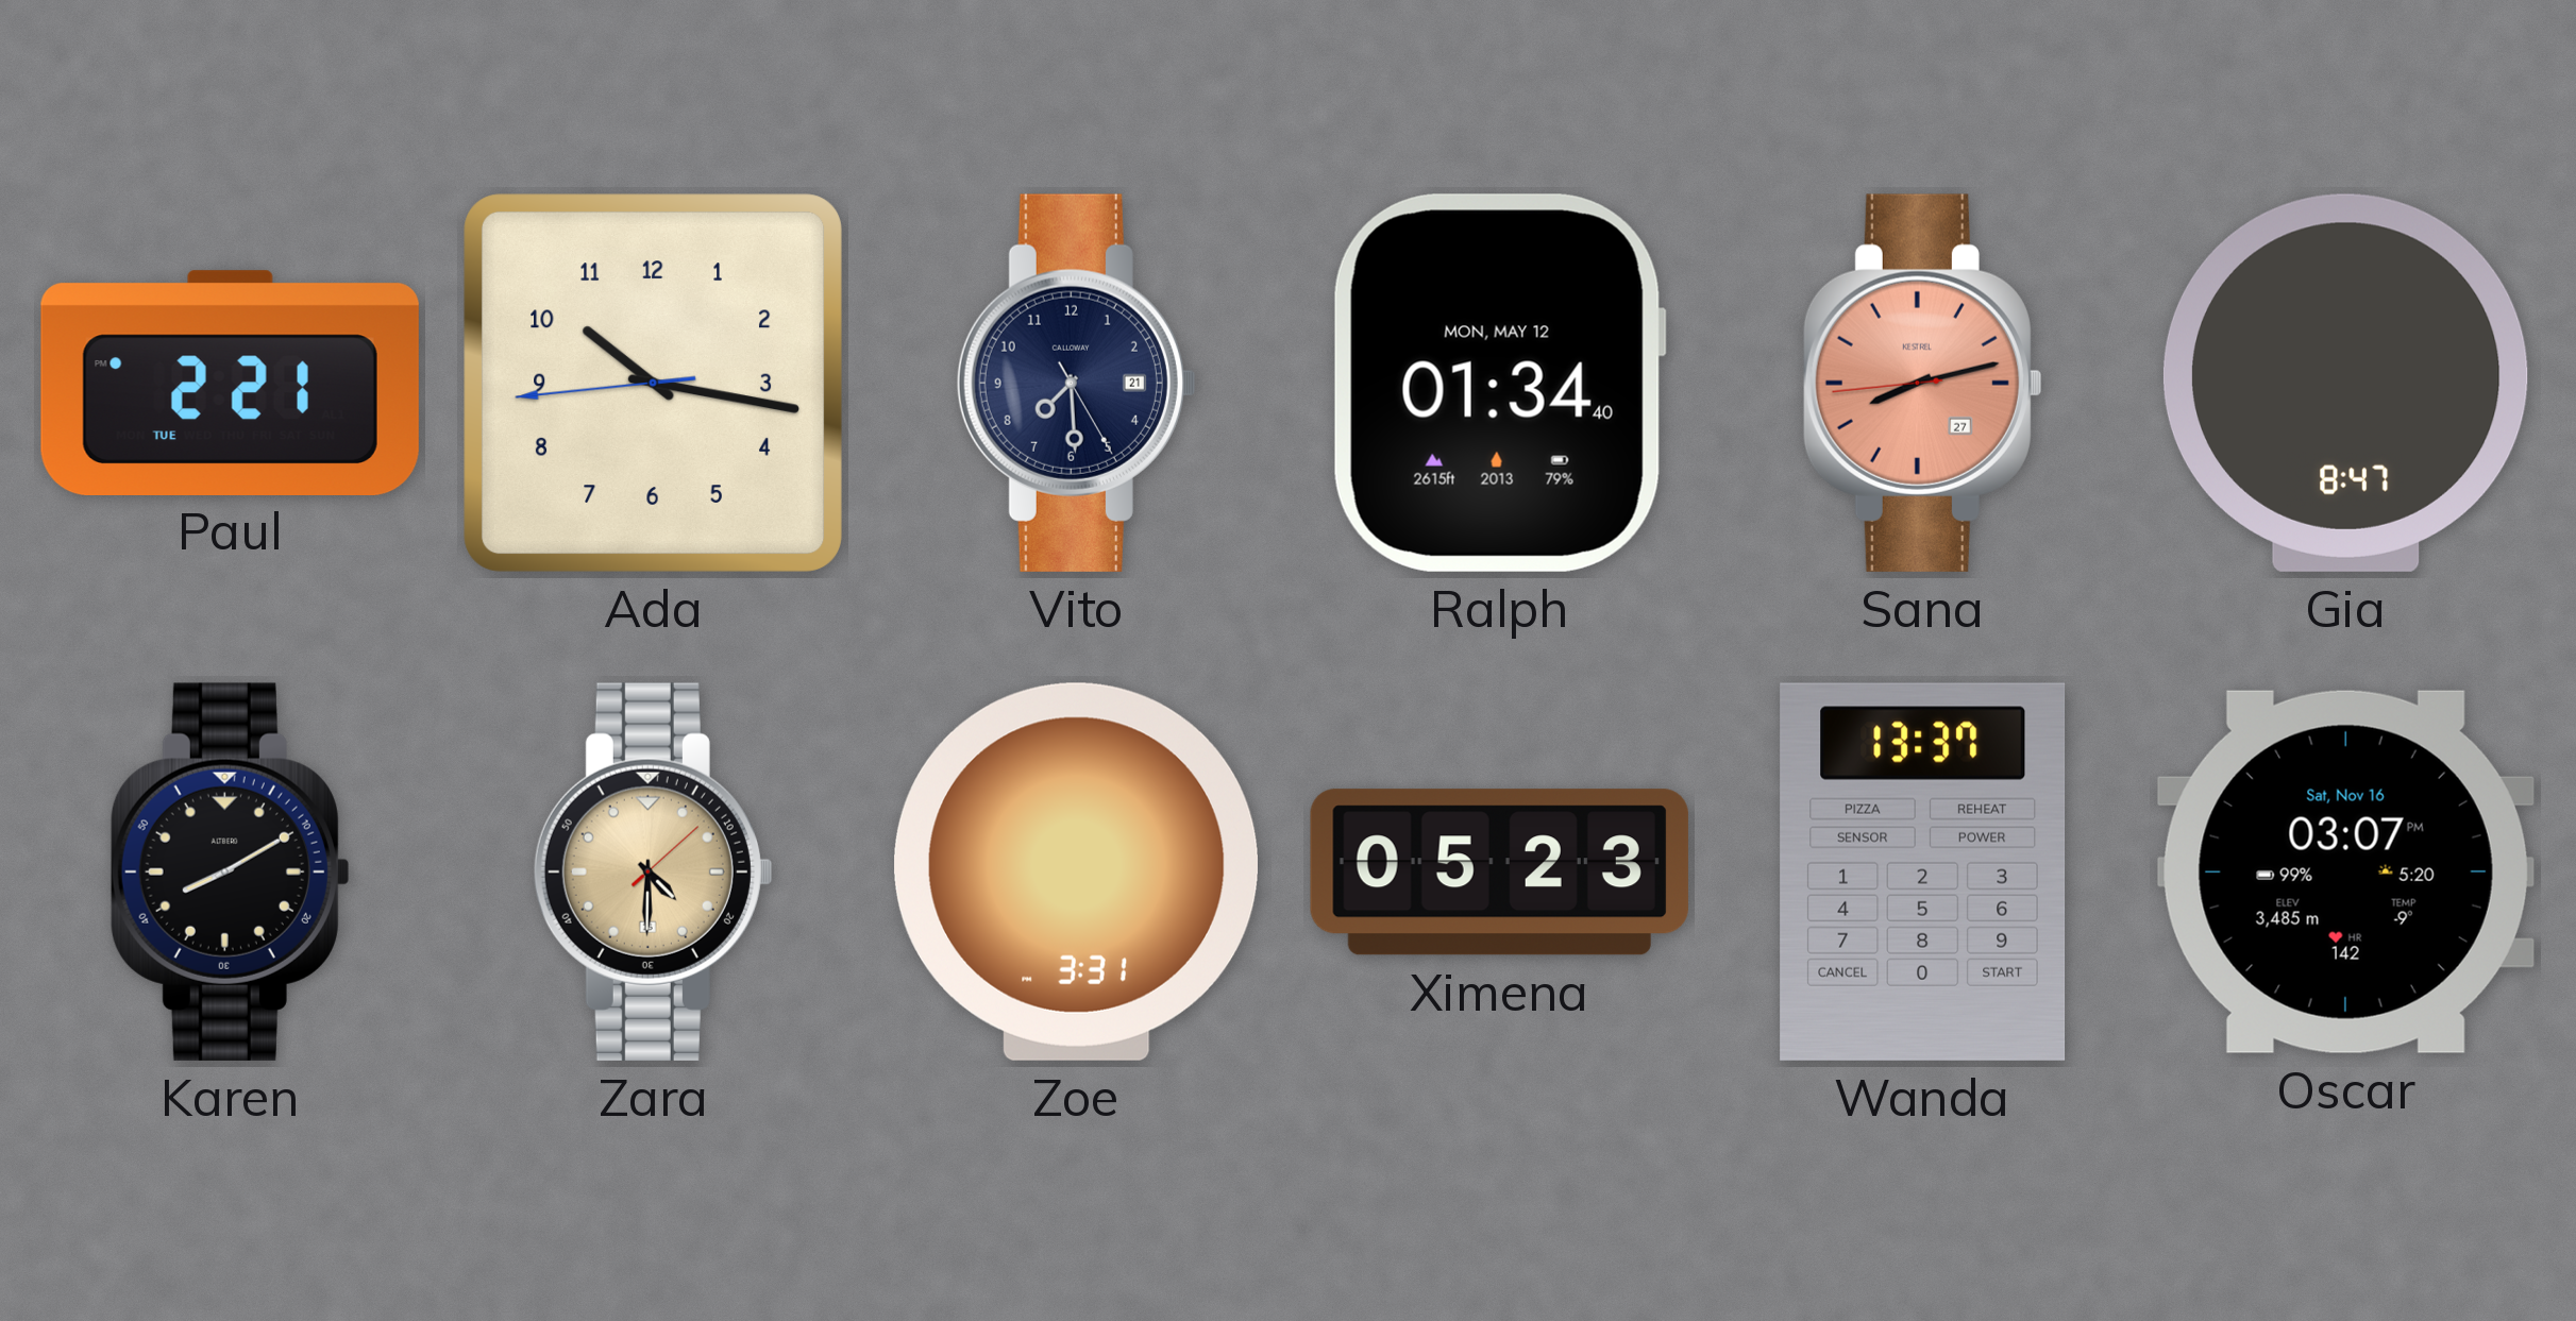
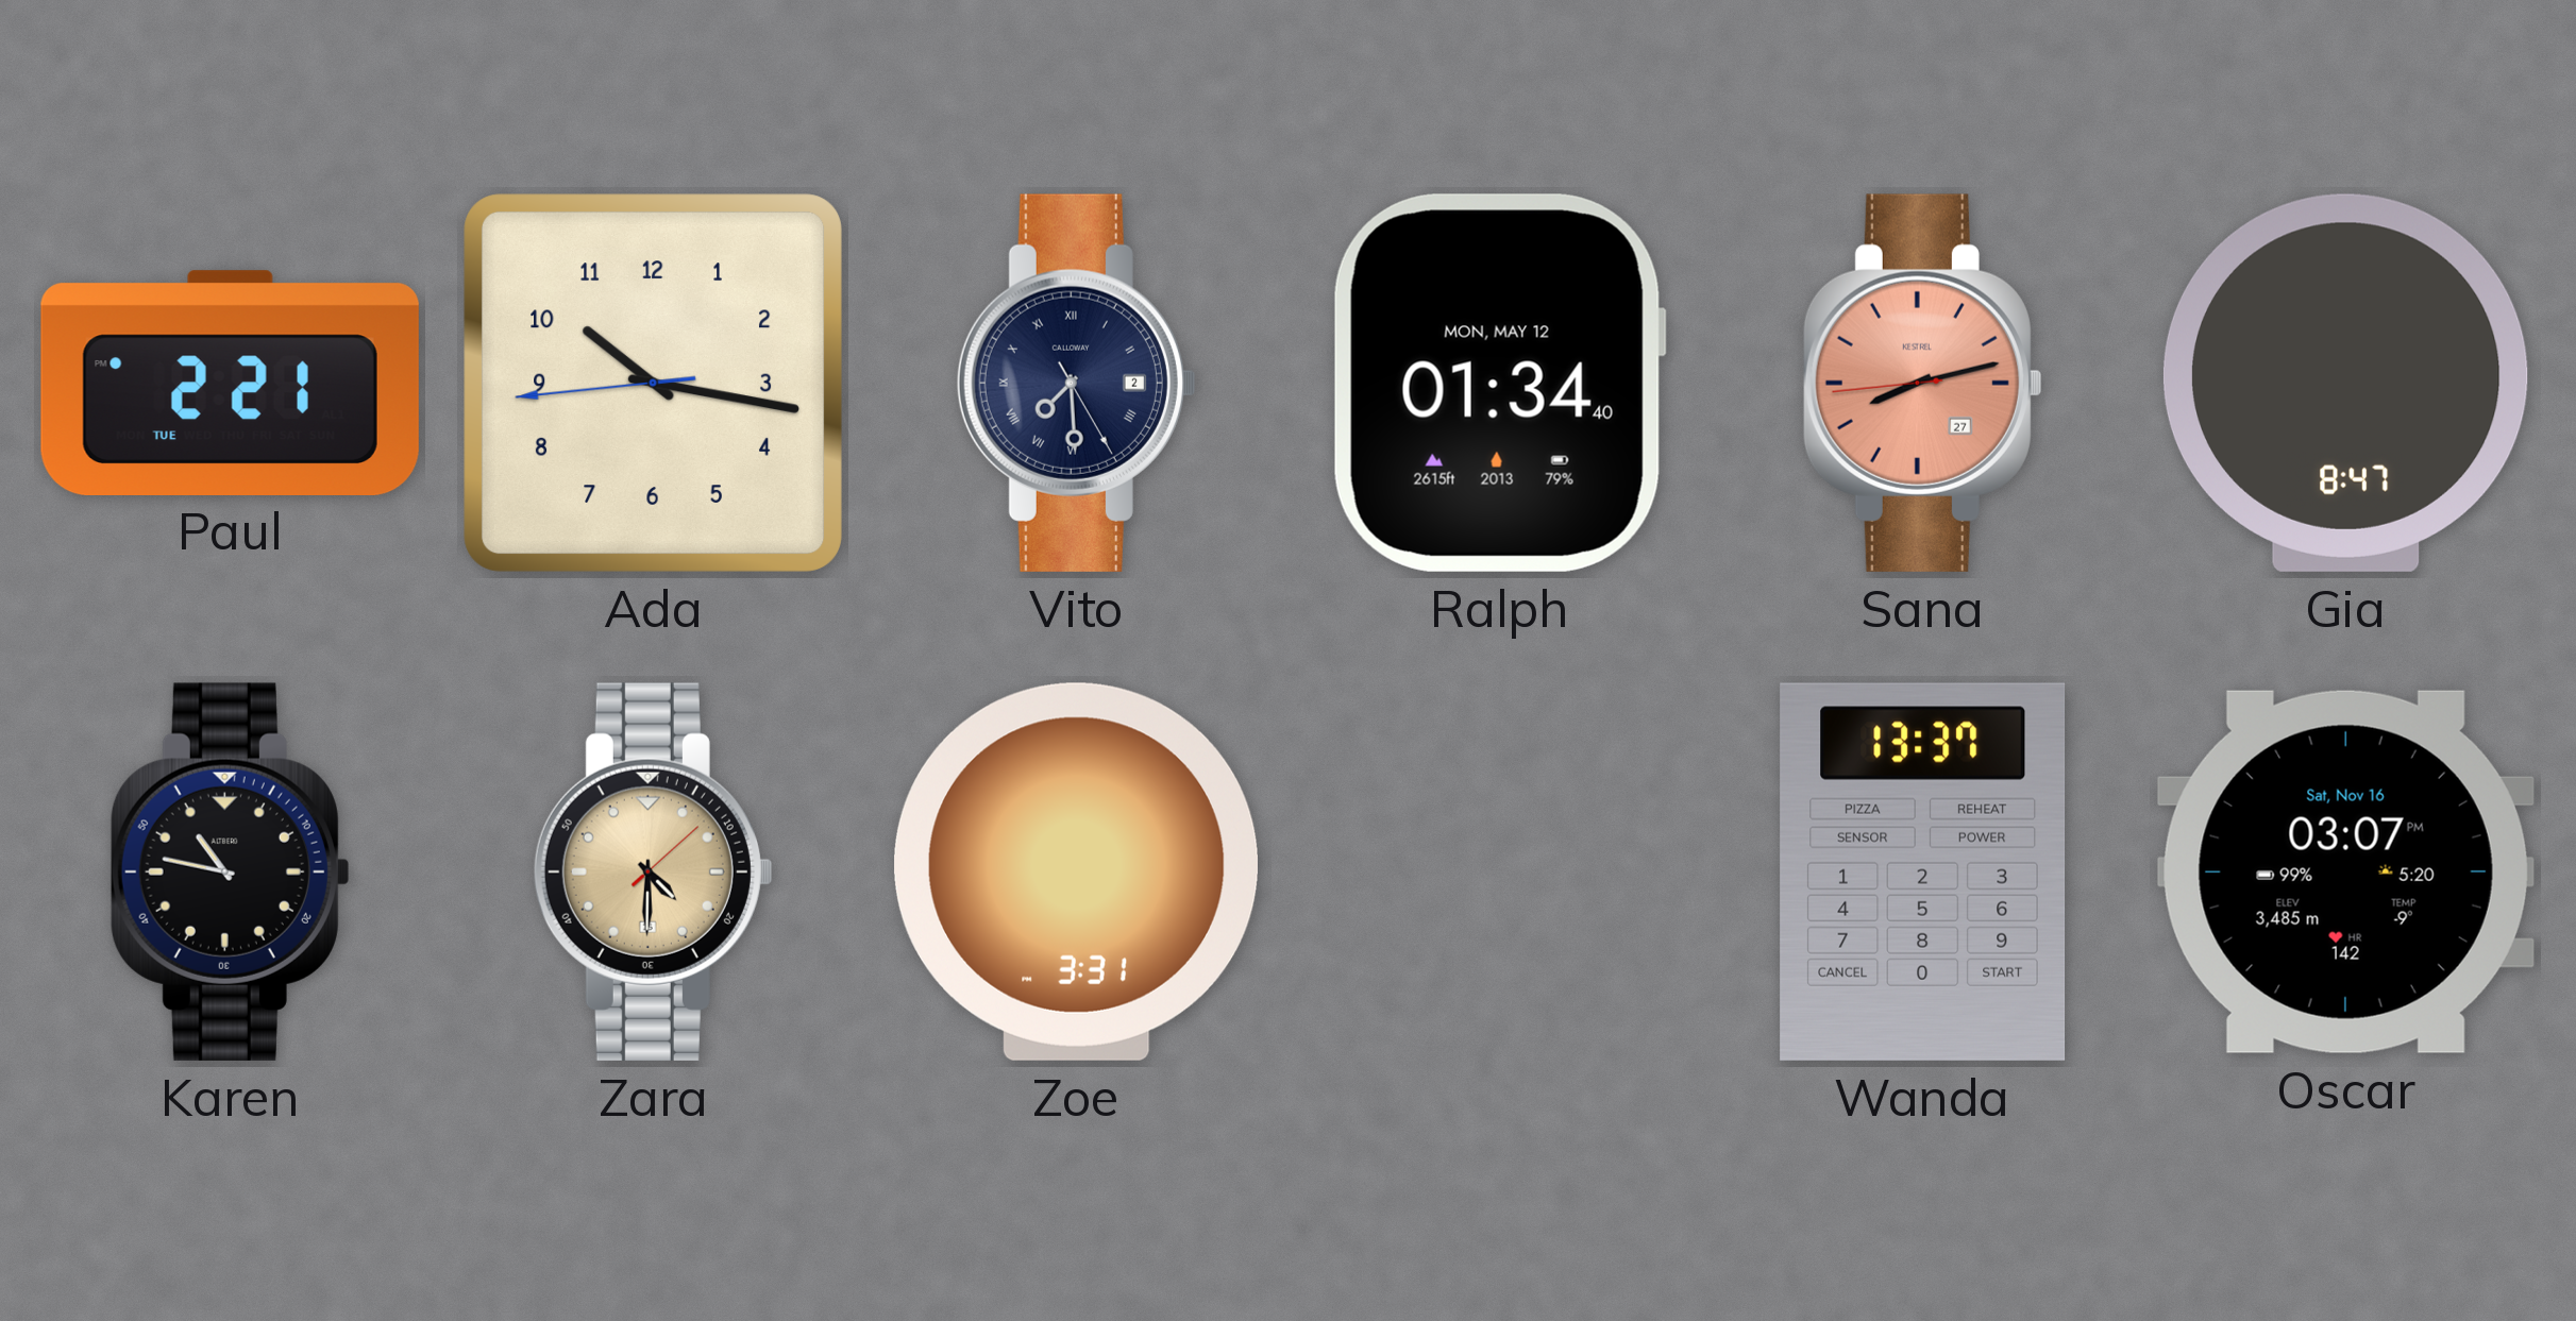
Vito date: 21 -> 2 (1076, 383)
Vito numerals: Arabic -> Roman (1076, 383)
Karen: 8:10 -> 10:47 (230, 871)
Ximena: 05:23 -> none (1499, 873)
